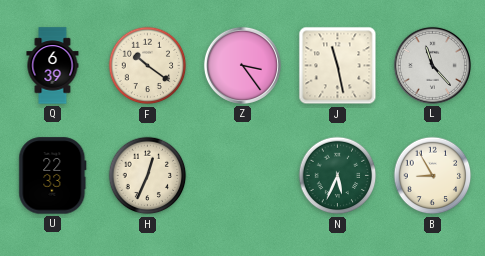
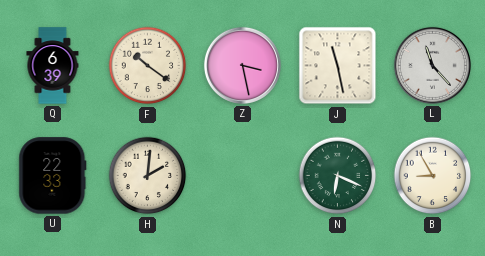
Z: 3:24 -> 3:28 (242, 65)
H: 12:34 -> 2:01 (148, 176)
N: 5:34 -> 6:19 (338, 176)
